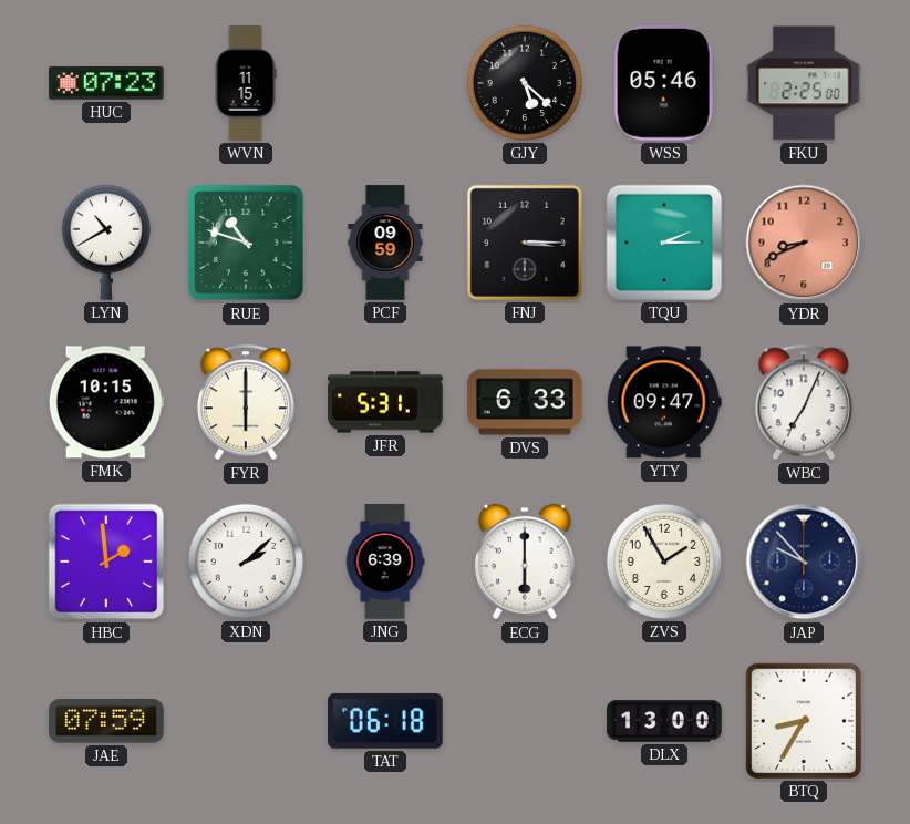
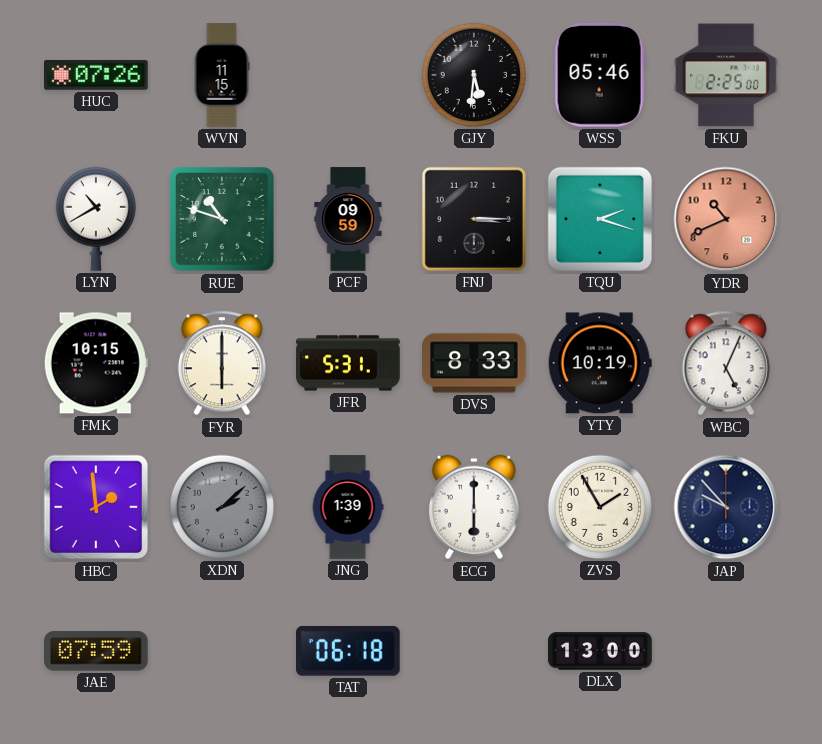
HUC: 07:23 -> 07:26 (97, 75)
GJY: 5:22 -> 5:31 (474, 75)
TQU: 2:15 -> 2:18 (600, 219)
YDR: 8:41 -> 10:41 (726, 219)
DVS: 6:33 -> 8:33 (474, 363)
YTY: 09:47 -> 10:19 (600, 363)
WBC: 7:04 -> 5:04 (726, 363)
XDN dial: white -> grey (222, 507)
JNG: 6:39 -> 1:39 (348, 507)
BTQ: 8:35 -> none (804, 721)
